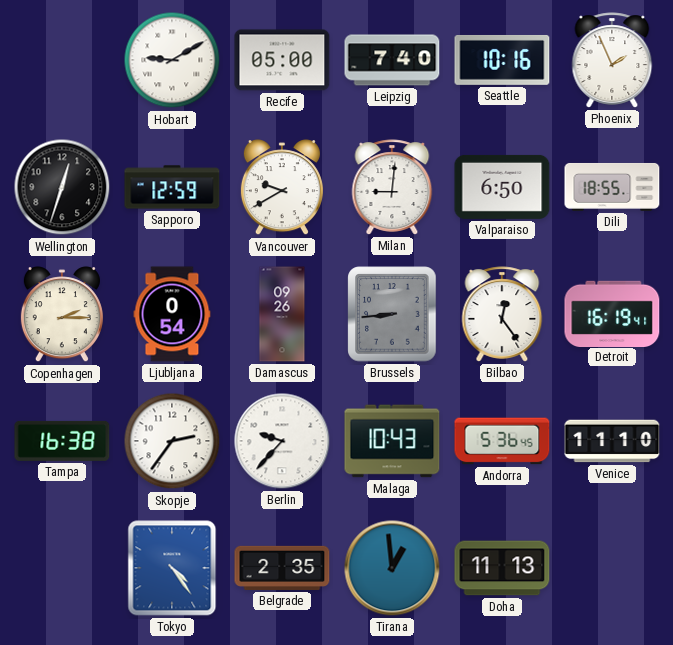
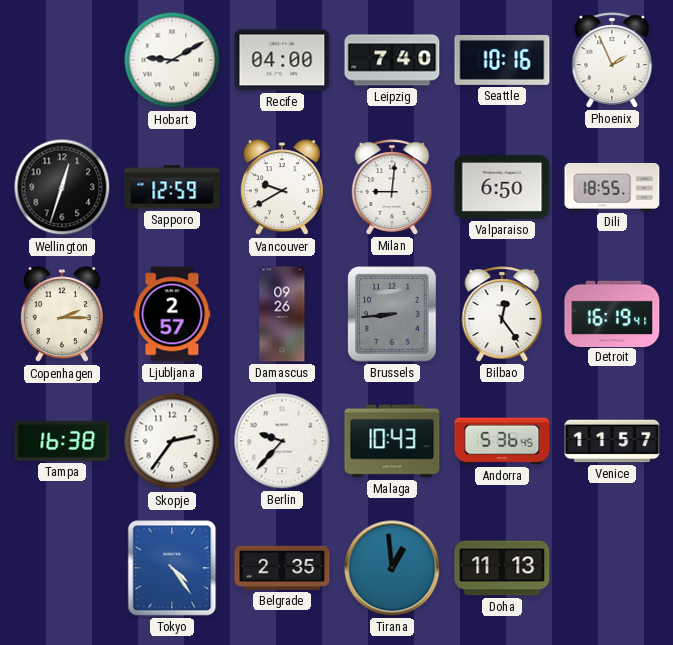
Recife: 05:00 -> 04:00 (282, 60)
Ljubljana: 0:54 -> 2:57 (172, 314)
Venice: 11:10 -> 11:57 (612, 441)
